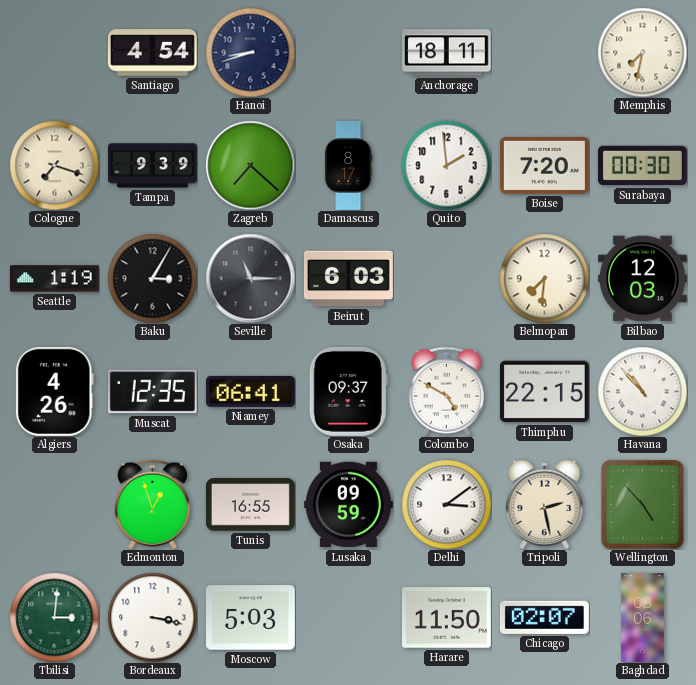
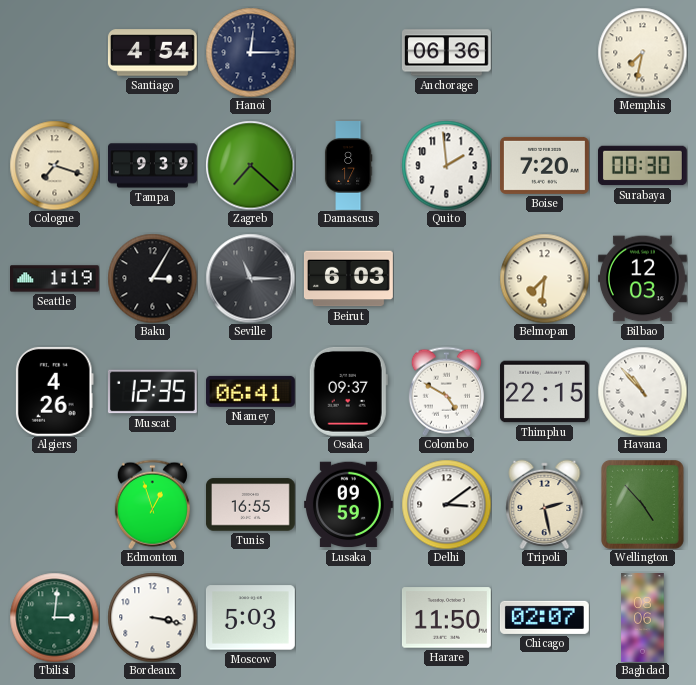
Hanoi: 8:42 -> 12:15 (250, 52)
Anchorage: 18:11 -> 06:36 (446, 53)
